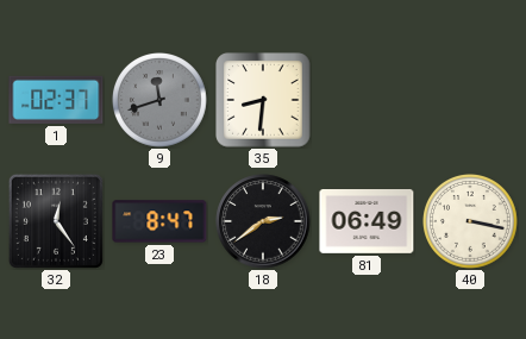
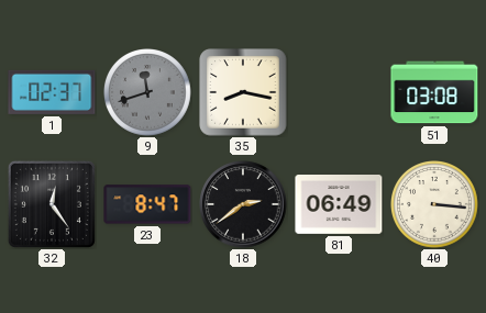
35: 8:31 -> 8:17 (243, 92)
51: none -> 03:08 (434, 92)
40: 3:17 -> 3:16 (435, 205)
